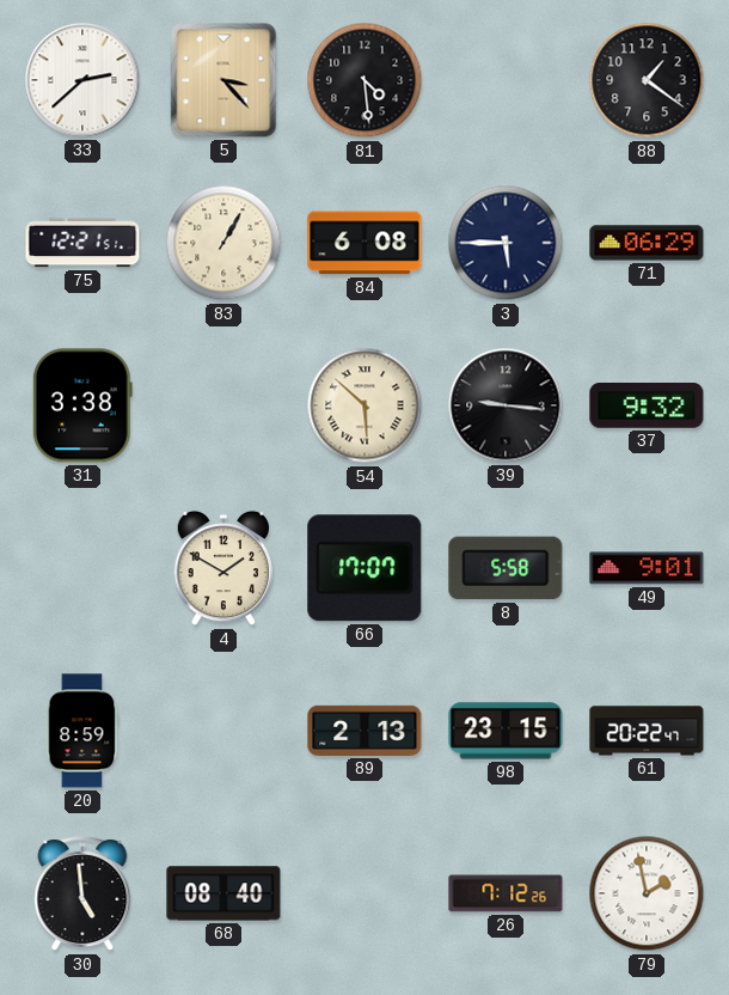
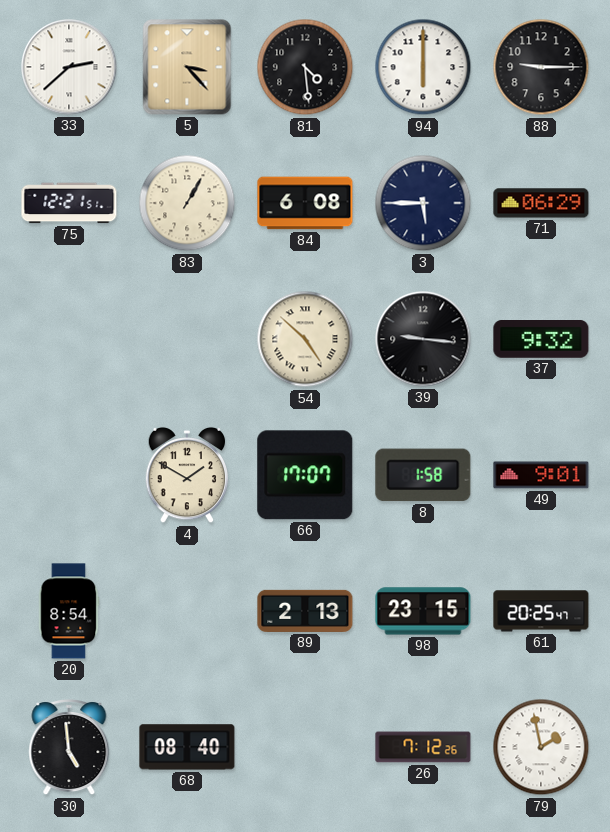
94: none -> 6:00 (423, 67)
88: 1:21 -> 9:15 (541, 67)
31: 3:38 -> none (82, 405)
54: 5:52 -> 4:52 (305, 339)
8: 5:58 -> 1:58 (423, 475)
20: 8:59 -> 8:54 (69, 611)
61: 20:22 -> 20:25 (541, 611)
